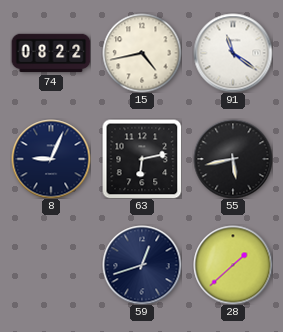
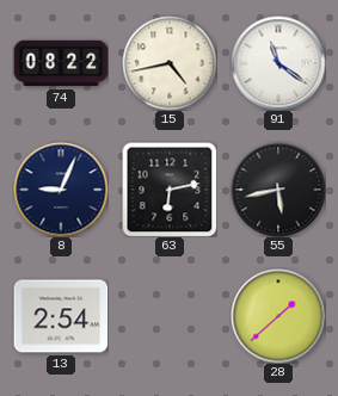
13: none -> 2:54 (61, 316)
59: 12:42 -> none (142, 265)
